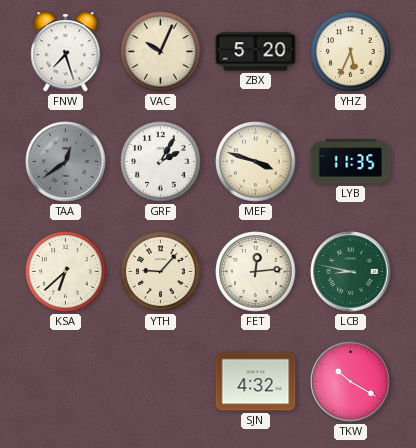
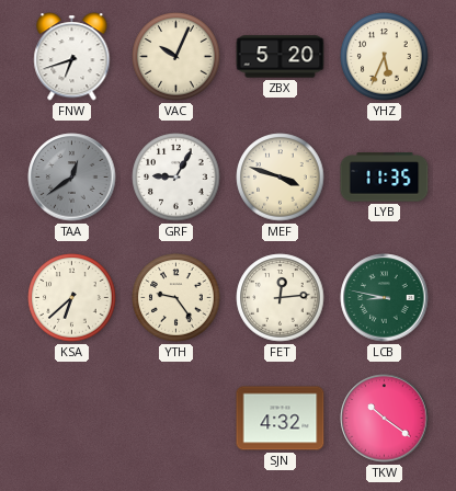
FNW: 7:27 -> 6:42 (72, 57)
GRF: 2:05 -> 9:05 (176, 178)
YTH: 9:07 -> 9:24 (176, 298)
TKW: 10:20 -> 10:21 (385, 419)
